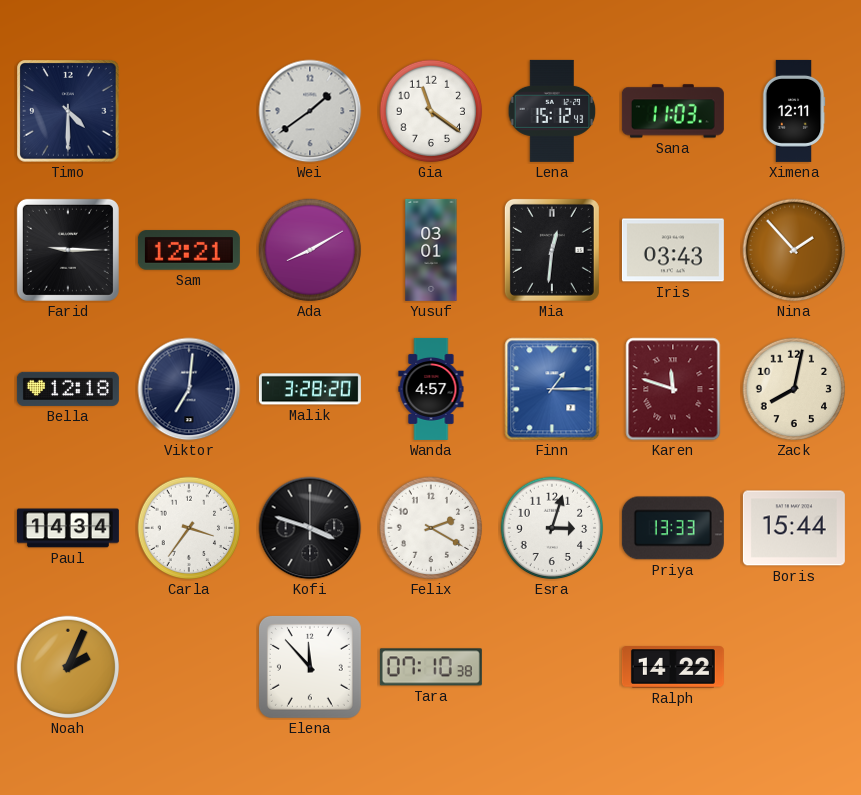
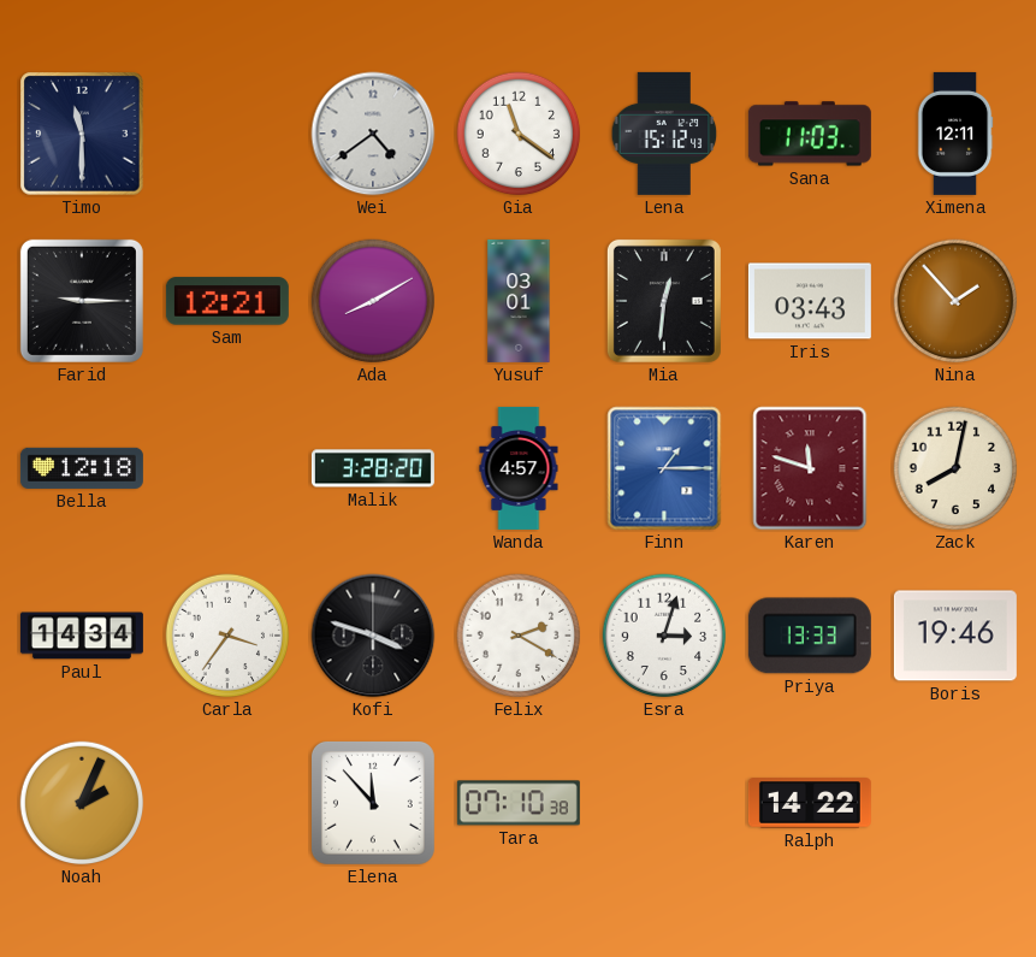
Timo: 4:30 -> 11:30 (82, 134)
Wei: 1:39 -> 4:39 (373, 134)
Viktor: 7:01 -> none (189, 389)
Boris: 15:44 -> 19:46 (955, 636)
